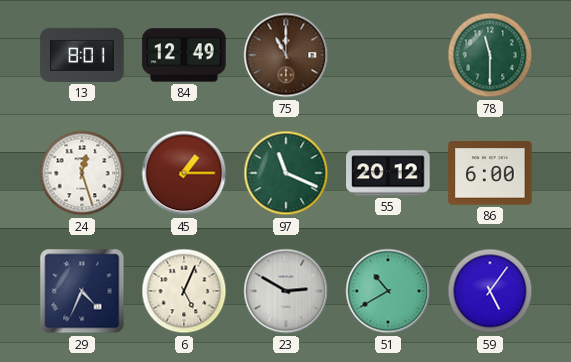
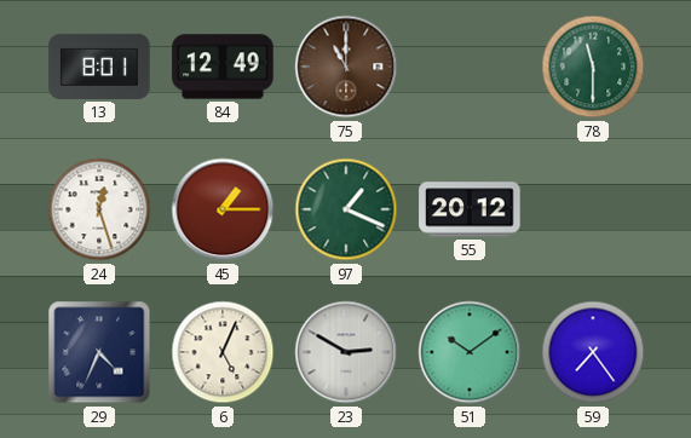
97: 11:19 -> 1:19 (346, 209)
86: 6:00 -> none (490, 173)
51: 10:40 -> 10:09 (470, 352)
59: 5:06 -> 7:24 (593, 352)
